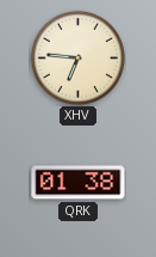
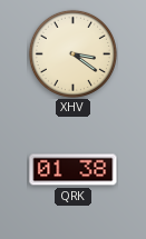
XHV: 6:46 -> 3:21 (72, 53)
